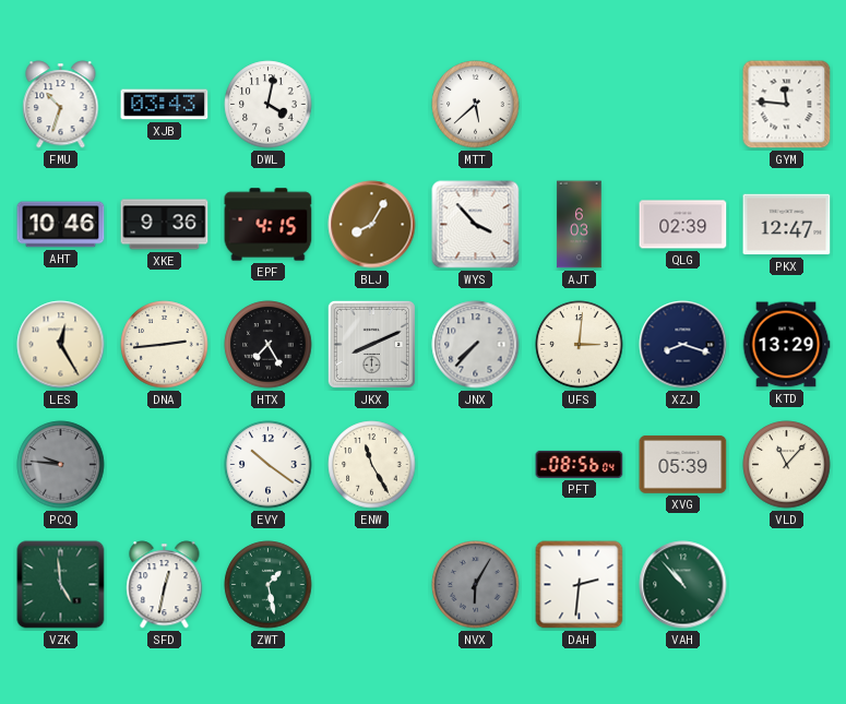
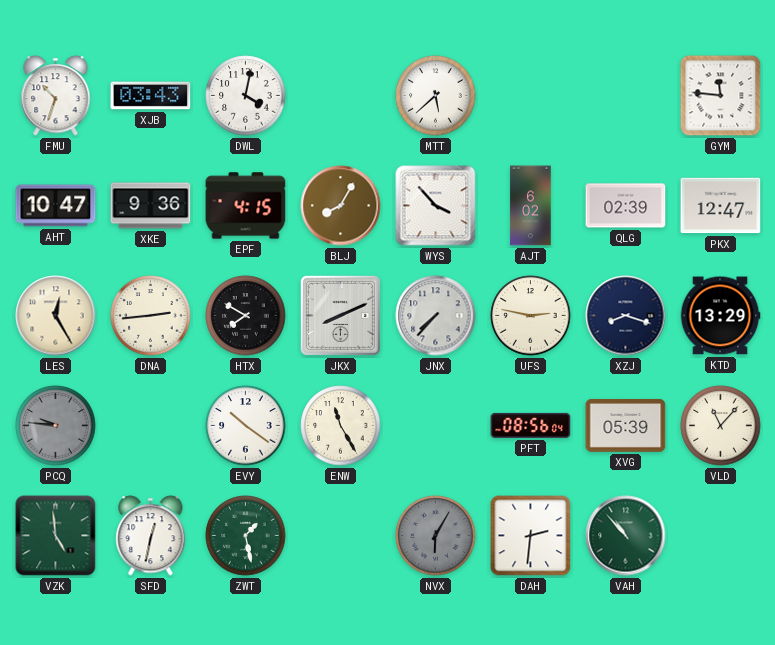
AHT: 10:46 -> 10:47 (56, 206)
AJT: 6:03 -> 6:02 (531, 206)
HTX: 7:25 -> 7:50 (246, 316)
UFS: 3:01 -> 2:47 (531, 316)
